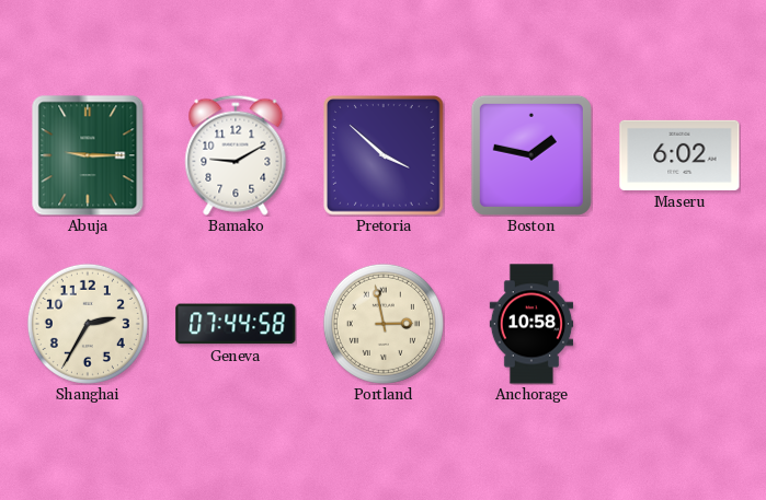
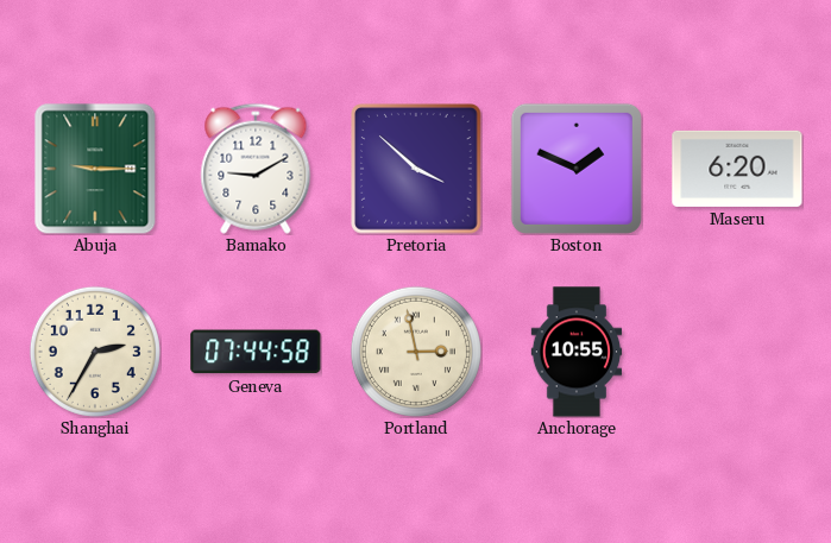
Boston: 1:47 -> 1:49 (577, 169)
Maseru: 6:02 -> 6:20 (737, 169)
Anchorage: 10:58 -> 10:55 (577, 352)
